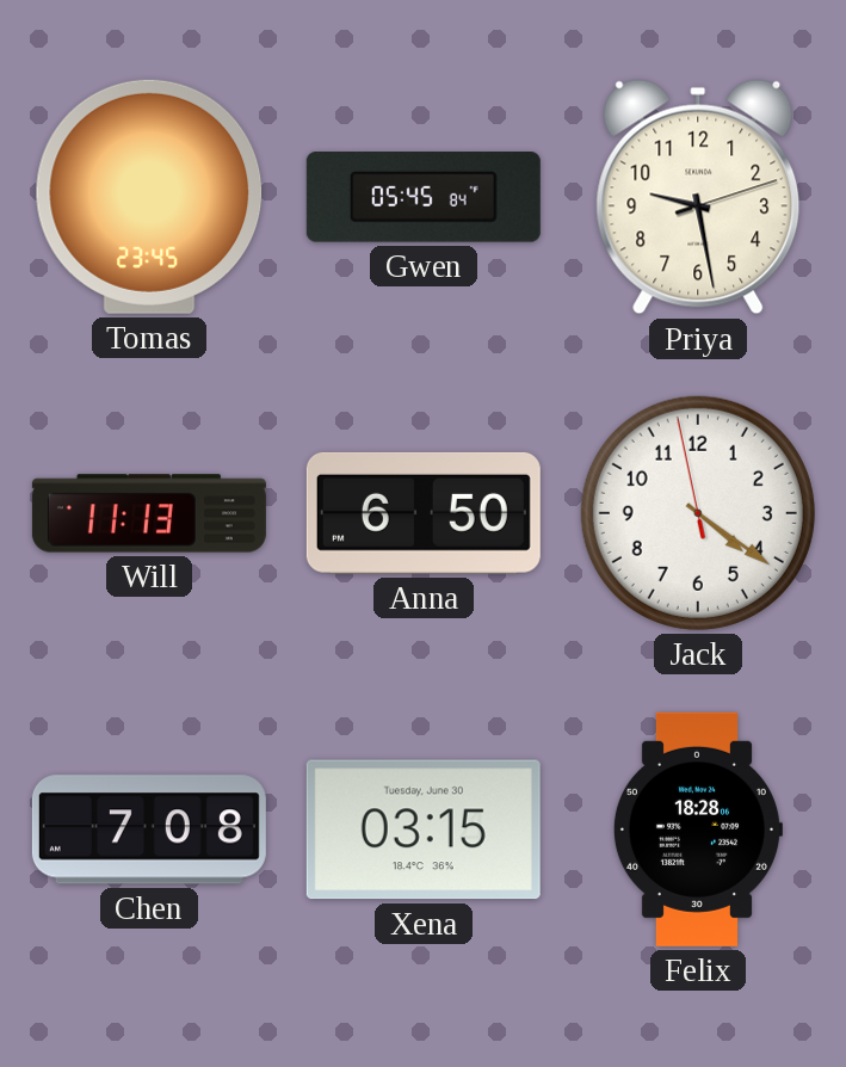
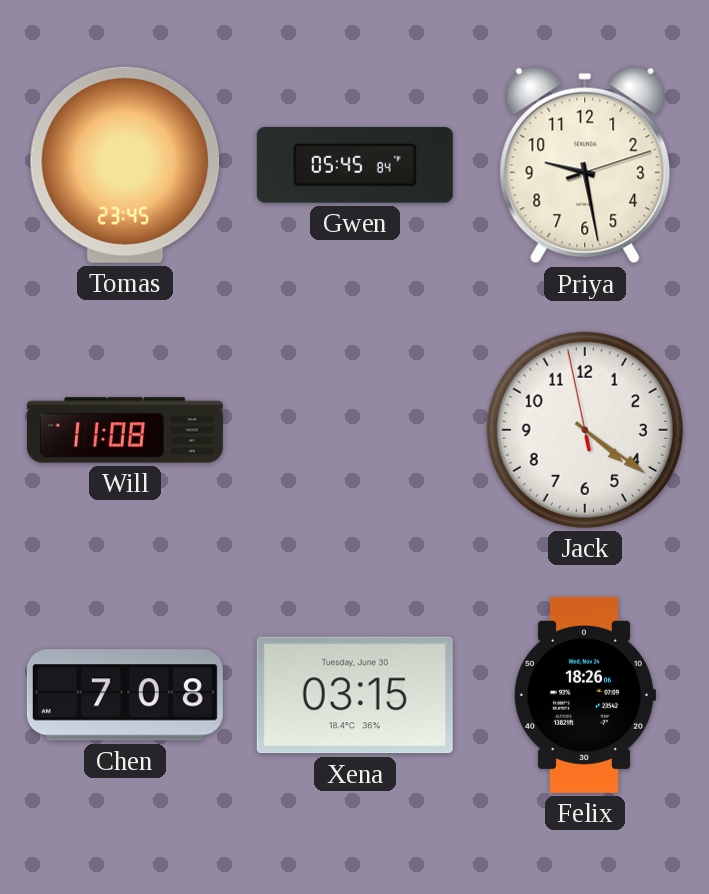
Will: 11:13 -> 11:08 (125, 430)
Anna: 6:50 -> none (424, 513)
Felix: 18:28 -> 18:26 (584, 695)
